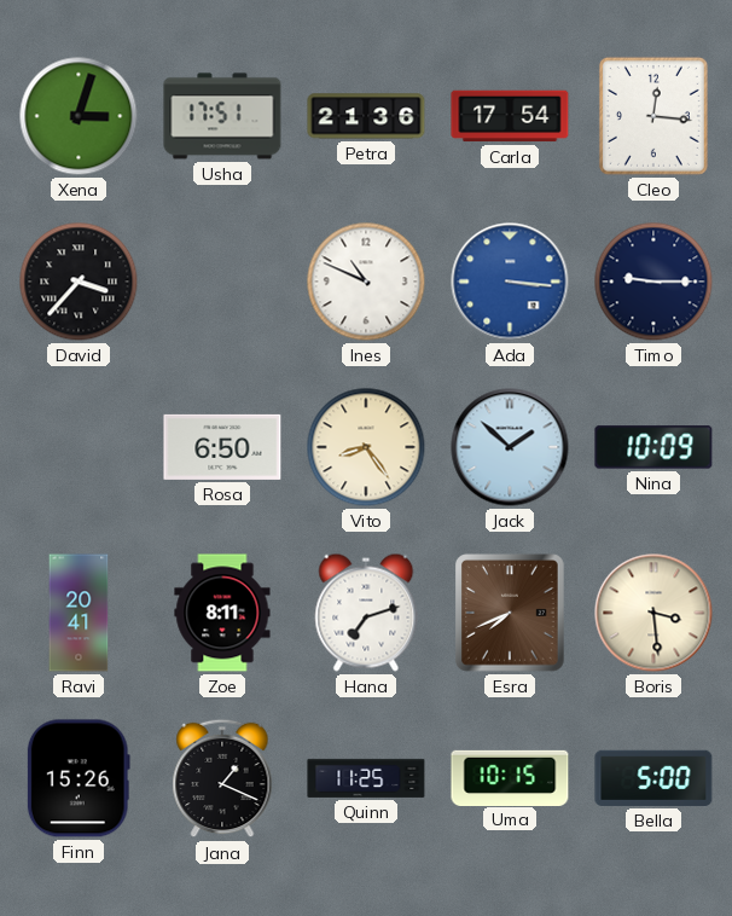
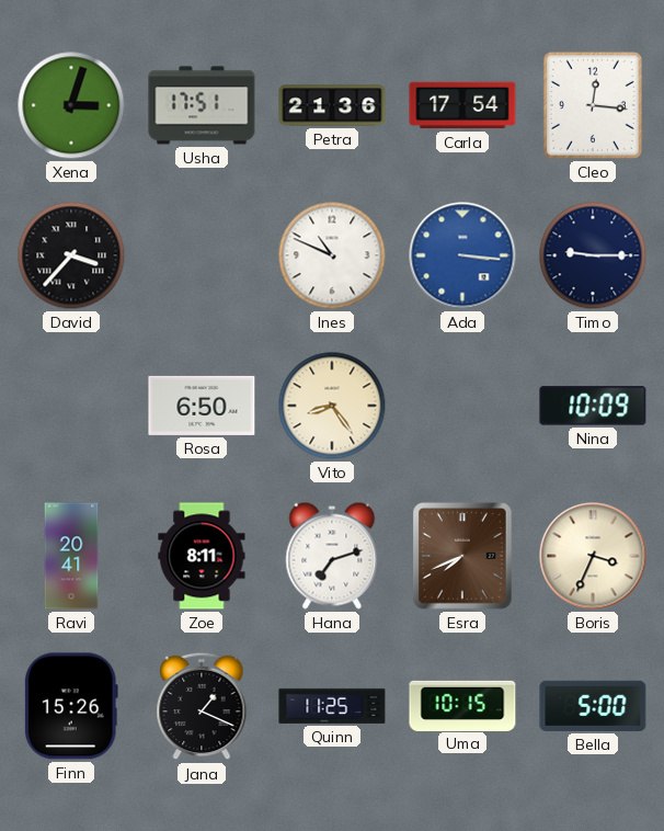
Jack: 1:52 -> none (510, 447)
Boris: 3:29 -> 3:34 (593, 556)
